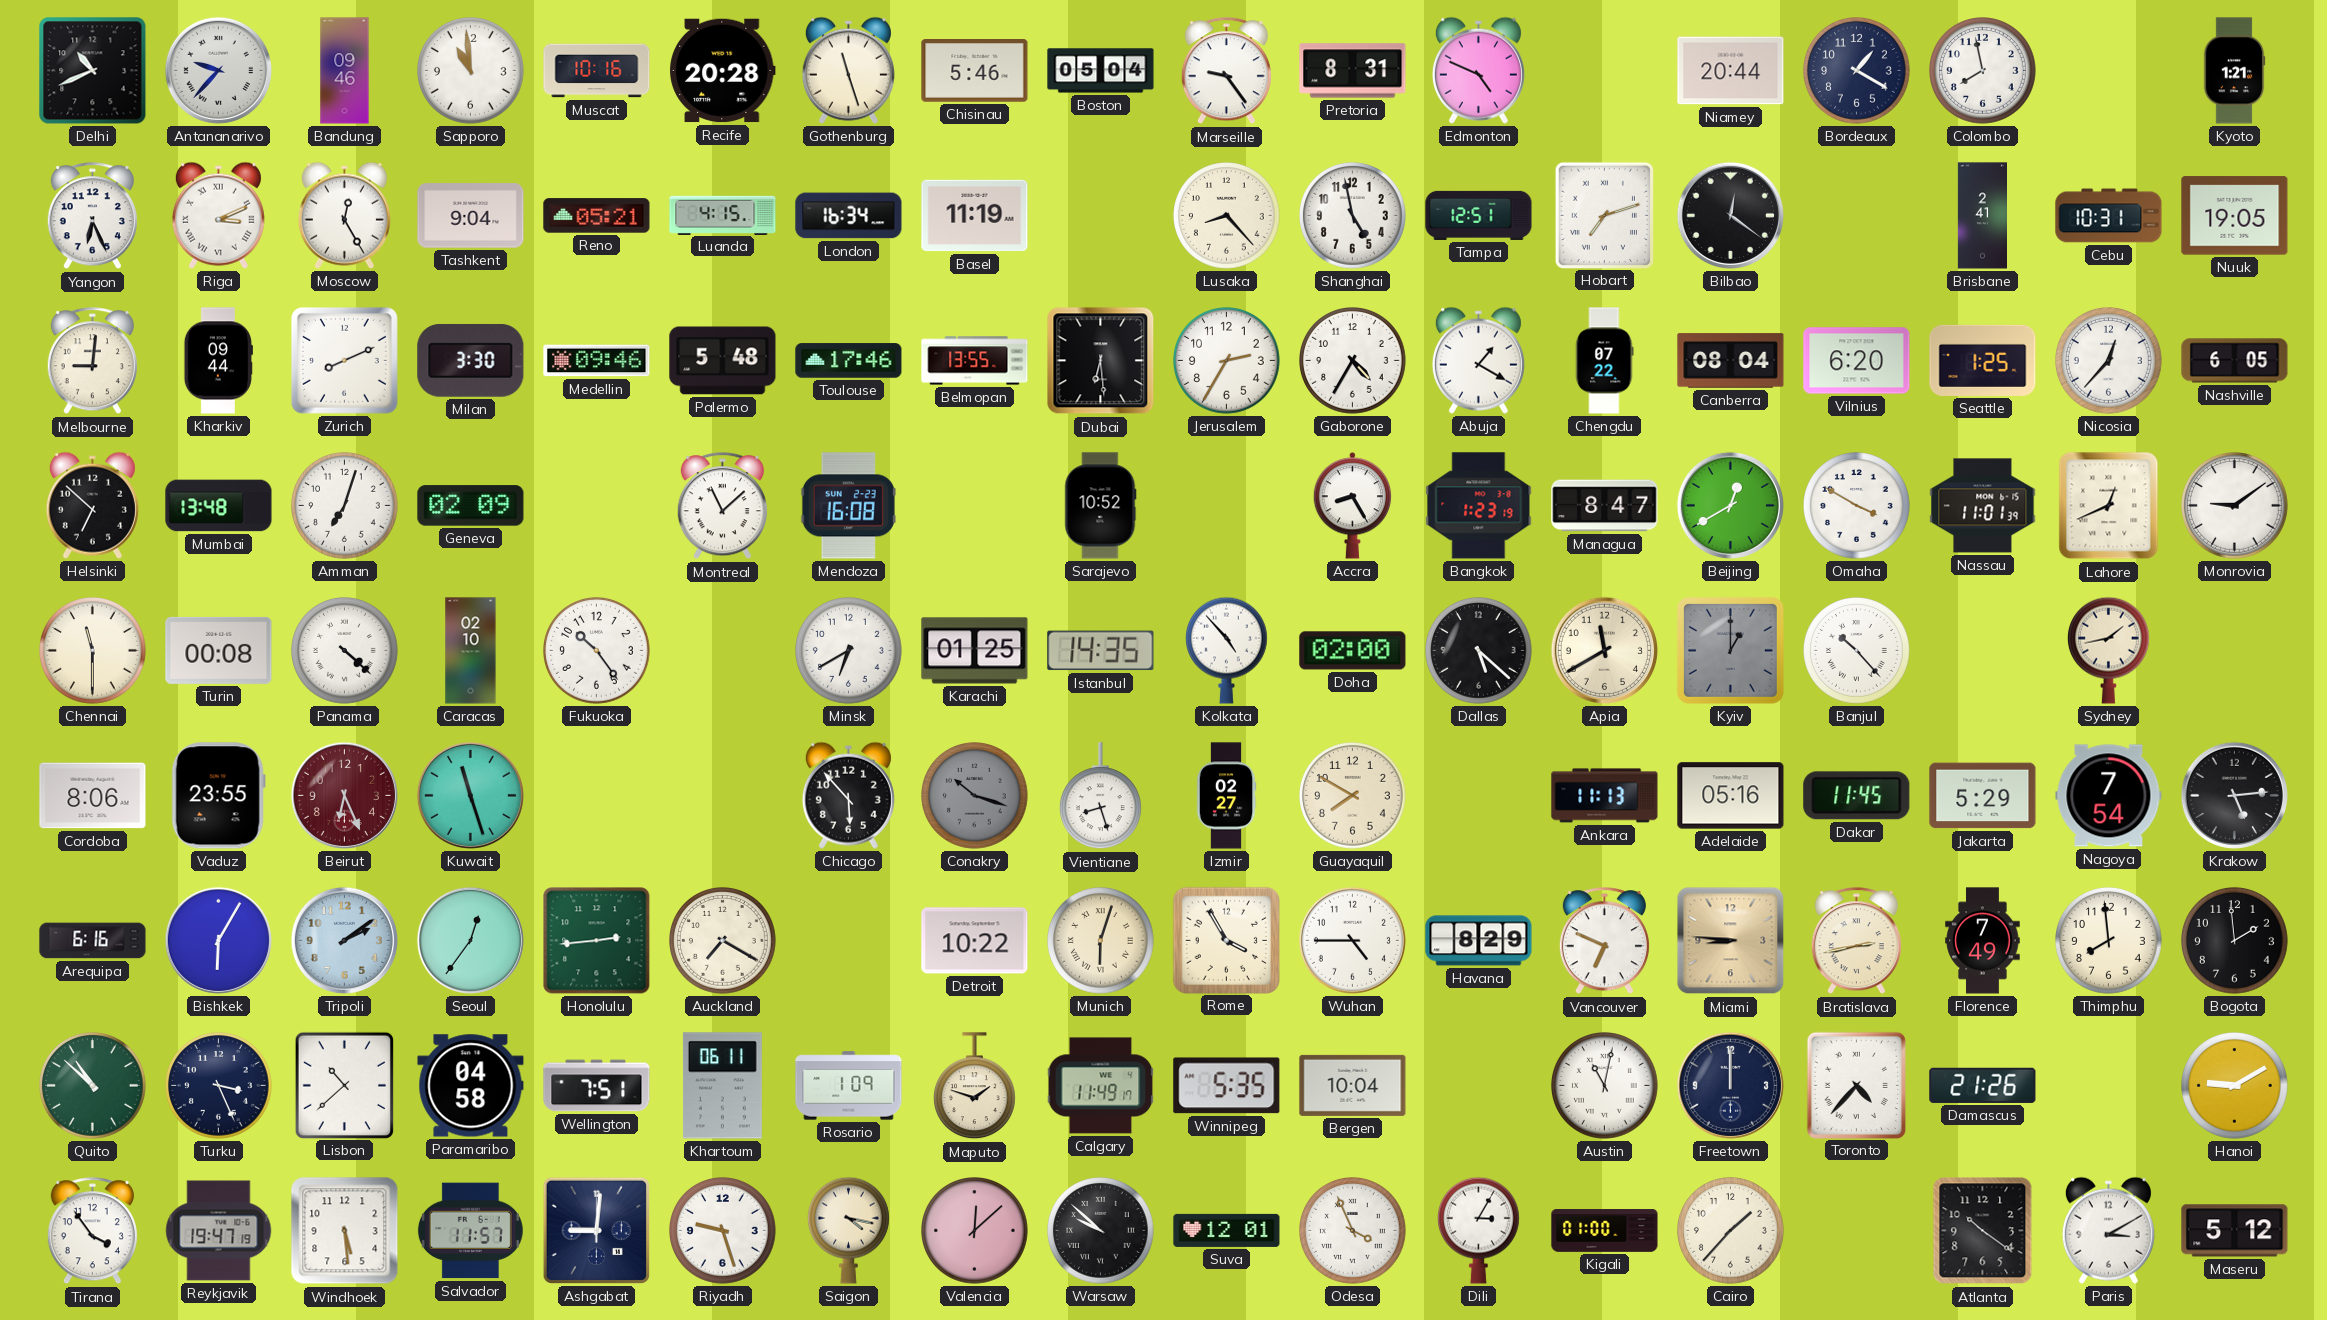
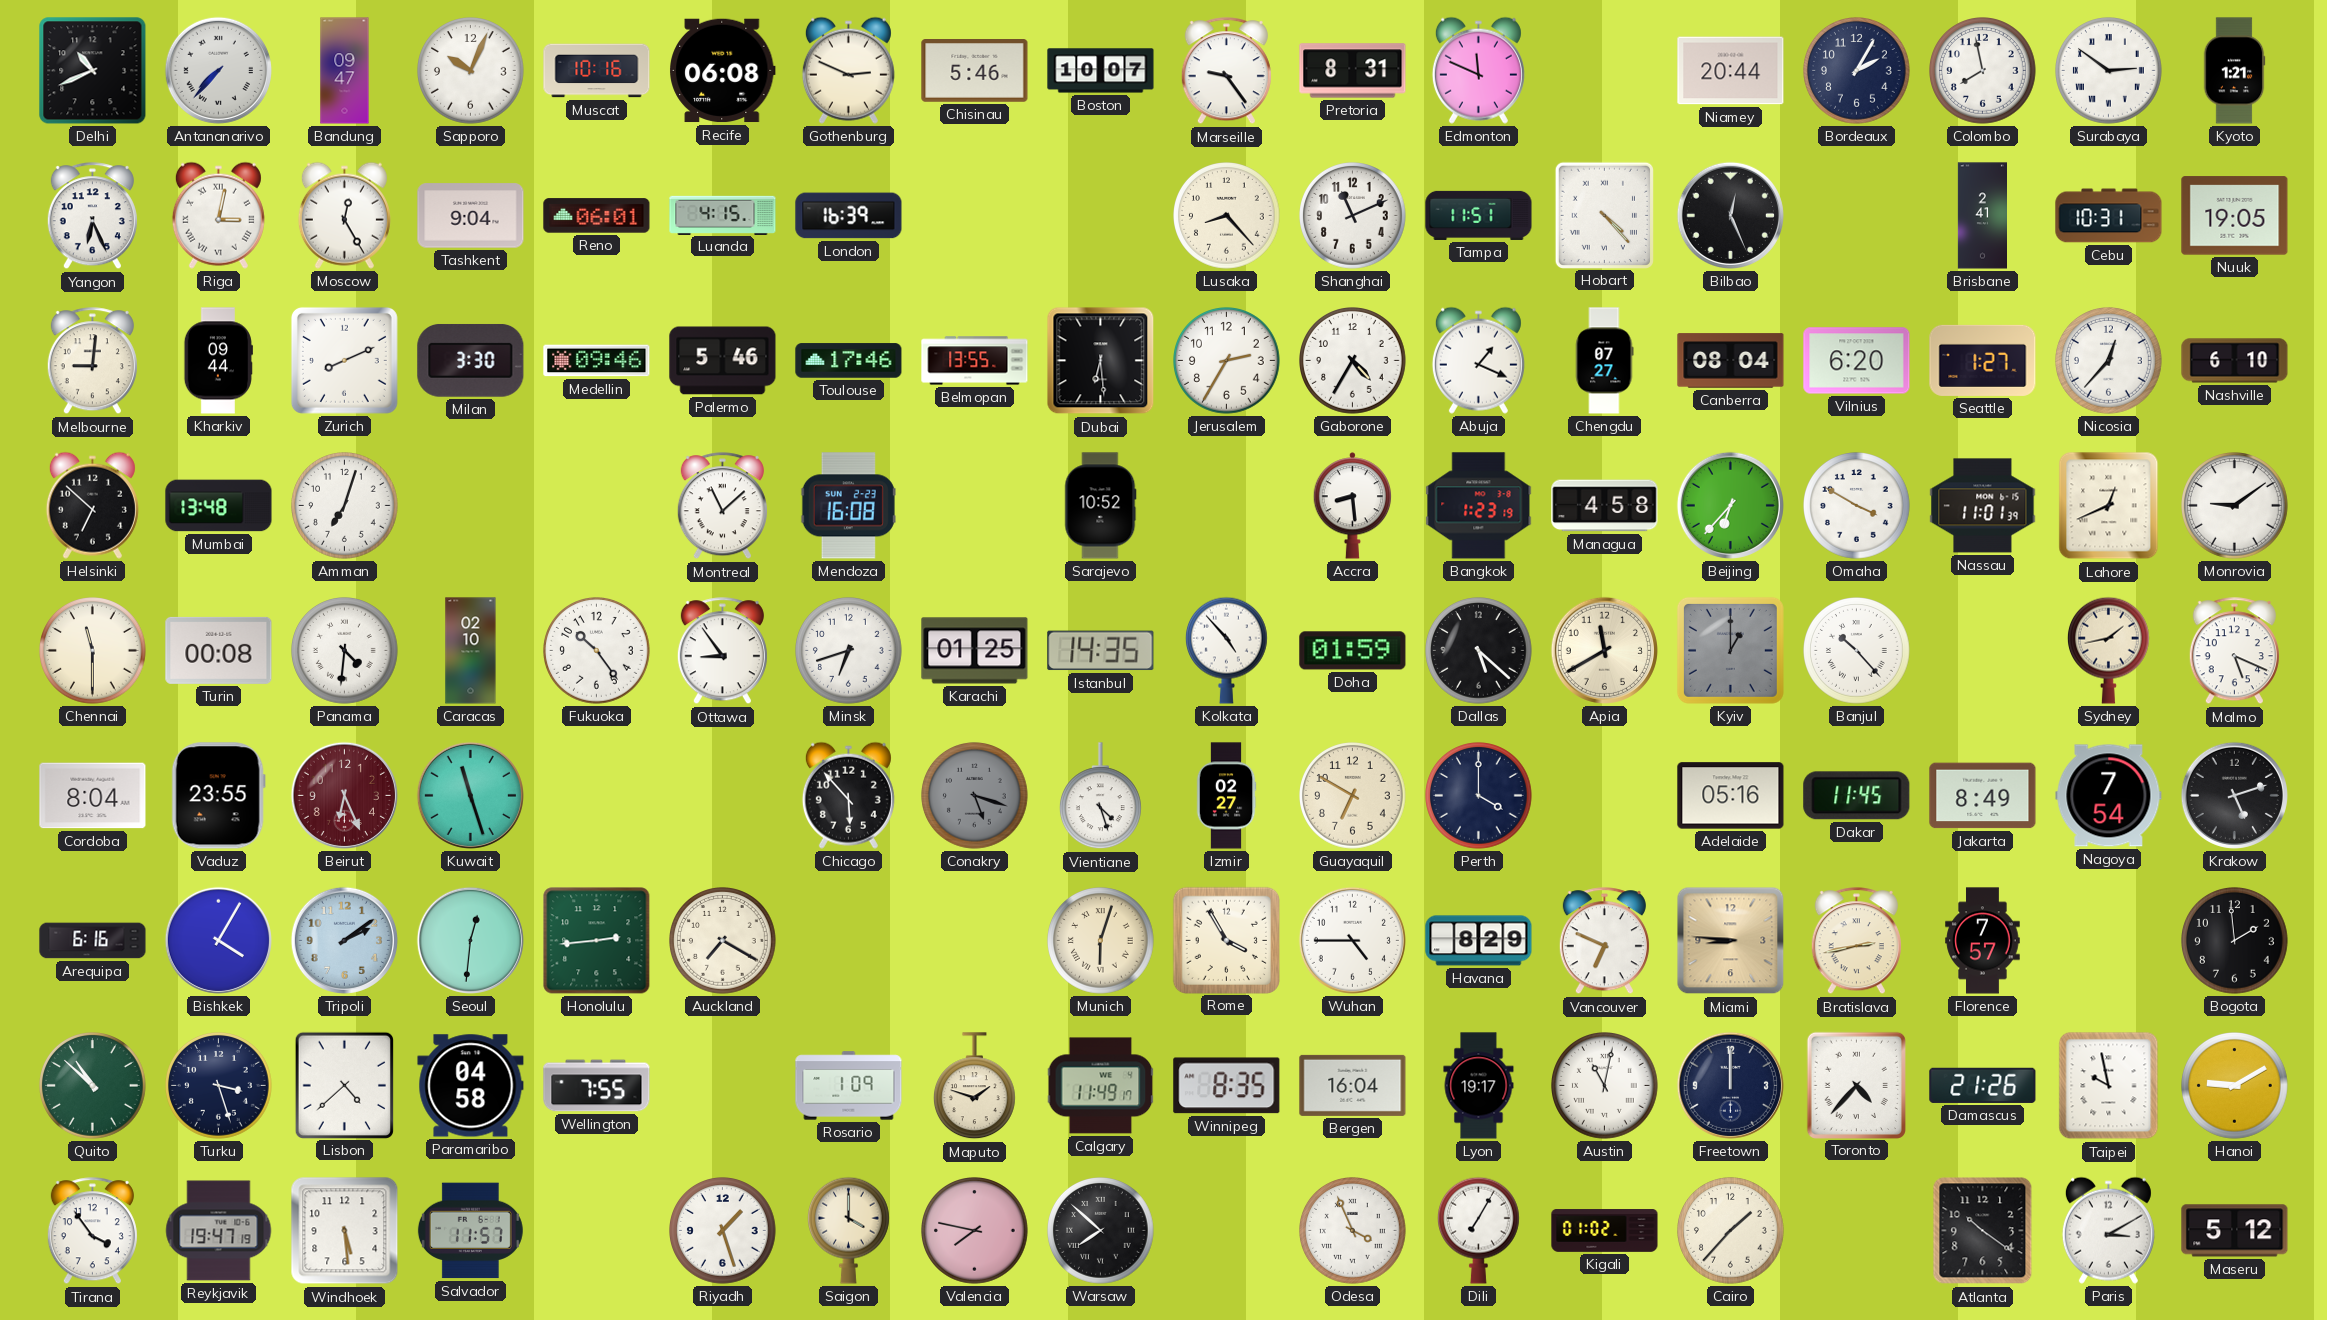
Antananarivo: 9:37 -> 7:37 (218, 70)
Bandung: 09:46 -> 09:47 (345, 71)
Sapporo: 10:59 -> 10:04 (471, 71)
Recife: 20:28 -> 06:08 (723, 71)
Gothenburg: 11:27 -> 2:49 (848, 70)
Boston: 05:04 -> 10:07 (1101, 71)
Edmonton: 4:49 -> 11:49 (1478, 70)
Bordeaux: 1:20 -> 2:05 (1857, 71)
Surabaya: none -> 2:51 (2109, 71)
Riga: 3:11 -> 3:02 (218, 215)
Reno: 05:21 -> 06:01 (597, 216)
London: 16:34 -> 16:39 (849, 216)
Basel: 11:19 -> none (975, 216)
Shanghai: 4:58 -> 11:11 (1353, 216)
Tampa: 12:51 -> 11:51 (1479, 215)
Hobart: 7:12 -> 4:23 (1604, 215)
Bilbao: 12:21 -> 12:26 (1730, 215)
Palermo: 5:48 -> 5:46 (723, 361)
Abuja: 1:20 -> 1:19 (1478, 360)
Chengdu: 07:22 -> 07:27 (1605, 361)
Seattle: 1:25 -> 1:27 (1983, 360)
Nashville: 6:05 -> 6:10 (2235, 361)
Geneva: 02:09 -> none (471, 506)
Accra: 8:25 -> 8:29 (1353, 506)
Managua: 8:47 -> 4:58 (1605, 506)
Beijing: 12:40 -> 6:37 (1730, 505)
Panama: 4:22 -> 4:31 (345, 651)
Ottawa: none -> 8:54 (722, 651)
Minsk: 6:40 -> 6:42 (849, 651)
Doha: 02:00 -> 01:59 (1353, 651)
Malmo: none -> 5:19 (2234, 651)
Cordoba: 8:06 -> 8:04 (93, 796)
Conakry: 10:18 -> 5:18 (975, 796)
Vientiane: 8:27 -> 4:27 (1100, 796)
Guayaquil: 7:50 -> 6:50 (1353, 796)
Perth: none -> 4:00 (1479, 796)
Ankara: 11:13 -> none (1605, 796)
Jakarta: 5:29 -> 8:49 (1983, 796)
Krakow: 5:14 -> 5:12 (2234, 795)
Bishkek: 6:05 -> 4:05 (218, 940)
Seoul: 12:36 -> 12:31 (470, 940)
Detroit: 10:22 -> none (975, 941)
Florence: 7:49 -> 7:57 (1983, 941)
Thimphu: 7:59 -> none (2109, 941)
Turku: 3:26 -> 3:27 (219, 1086)
Lisbon: 10:38 -> 4:38 (344, 1085)
Wellington: 7:51 -> 7:55 (597, 1086)
Khartoum: 06:11 -> none (722, 1086)
Winnipeg: 5:35 -> 8:35 (1227, 1086)
Bergen: 10:04 -> 16:04 (1353, 1085)
Lyon: none -> 19:17 (1479, 1086)
Taipei: none -> 9:58 (2109, 1086)
Ashgabat: 9:01 -> none (596, 1230)
Riyadh: 9:27 -> 1:27 (723, 1231)
Saigon: 4:17 -> 4:00 (848, 1230)
Valencia: 12:08 -> 7:47 (975, 1231)
Warsaw: 9:52 -> 7:52 (1101, 1231)
Suva: 12:01 -> none (1227, 1230)
Dili: 3:05 -> 7:05 (1478, 1230)
Kigali: 01:00 -> 01:02 (1605, 1231)
